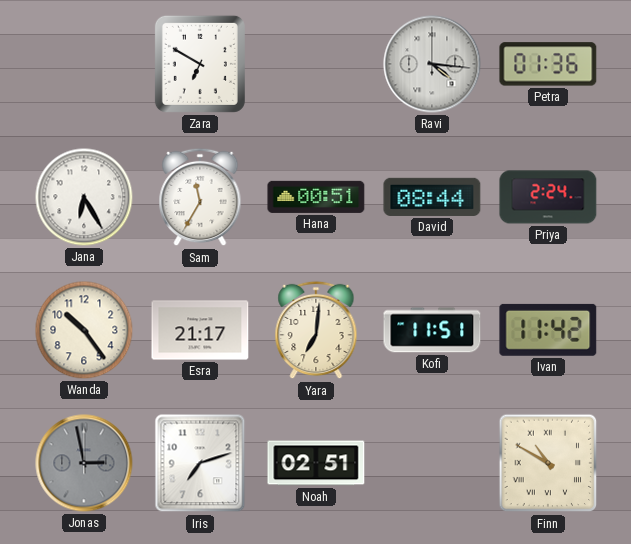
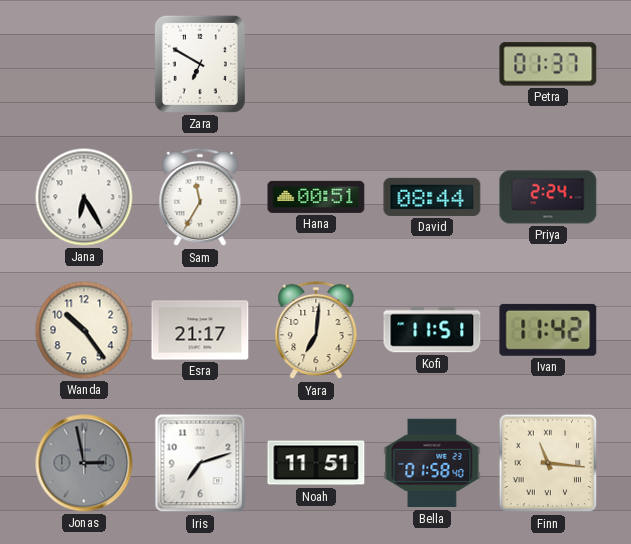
Ravi: 4:16 -> none (432, 64)
Petra: 01:36 -> 01:37 (548, 64)
Noah: 02:51 -> 11:51 (316, 463)
Bella: none -> 01:58 (432, 463)
Finn: 10:50 -> 11:16 (548, 463)
